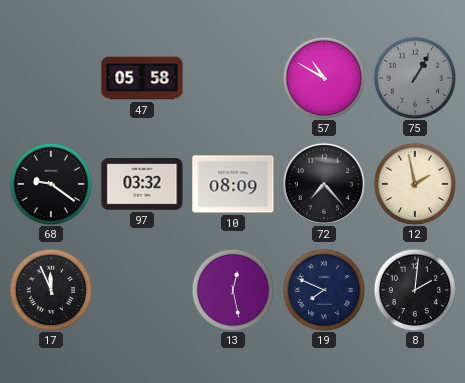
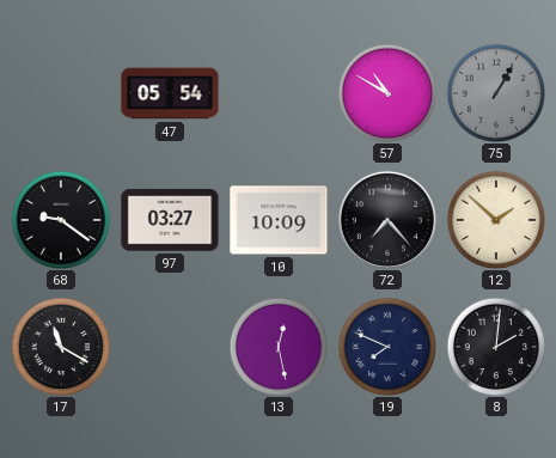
47: 05:58 -> 05:54 (170, 93)
97: 03:32 -> 03:27 (170, 220)
10: 08:09 -> 10:09 (279, 220)
12: 1:58 -> 1:52 (496, 220)
17: 11:56 -> 11:20 (61, 347)
